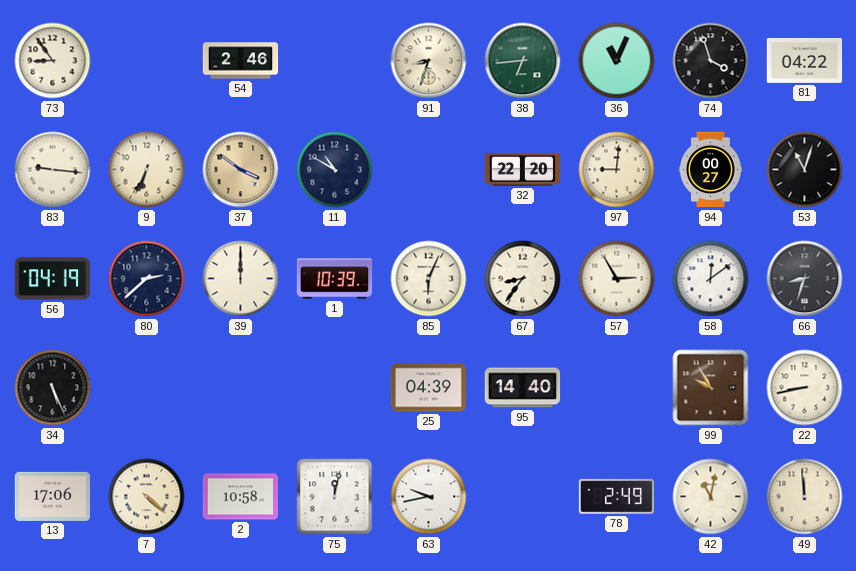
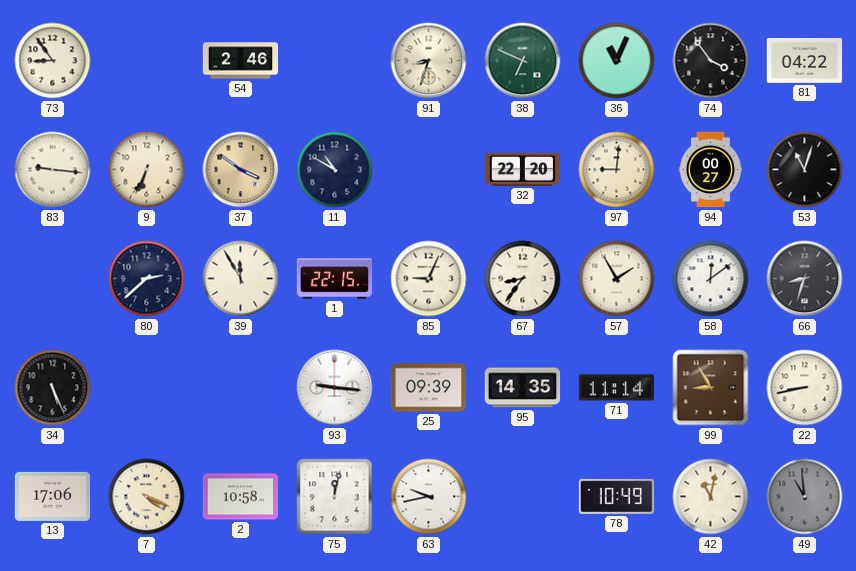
38: 6:44 -> 6:49 (523, 61)
74: 3:57 -> 3:54 (711, 61)
56: 04:19 -> none (52, 279)
39: 12:00 -> 11:55 (241, 279)
1: 10:39 -> 22:15 (335, 279)
85: 6:04 -> 9:04 (429, 279)
57: 2:55 -> 1:55 (617, 279)
93: none -> 9:16 (335, 388)
25: 04:39 -> 09:39 (429, 388)
95: 14:40 -> 14:35 (523, 388)
71: none -> 11:14 (616, 388)
99: 9:55 -> 8:55 (711, 388)
7: 4:22 -> 4:19 (147, 497)
78: 2:49 -> 10:49 (617, 496)
49: 11:59 -> 10:59 (805, 497)
49 dial: cream -> grey (805, 497)
